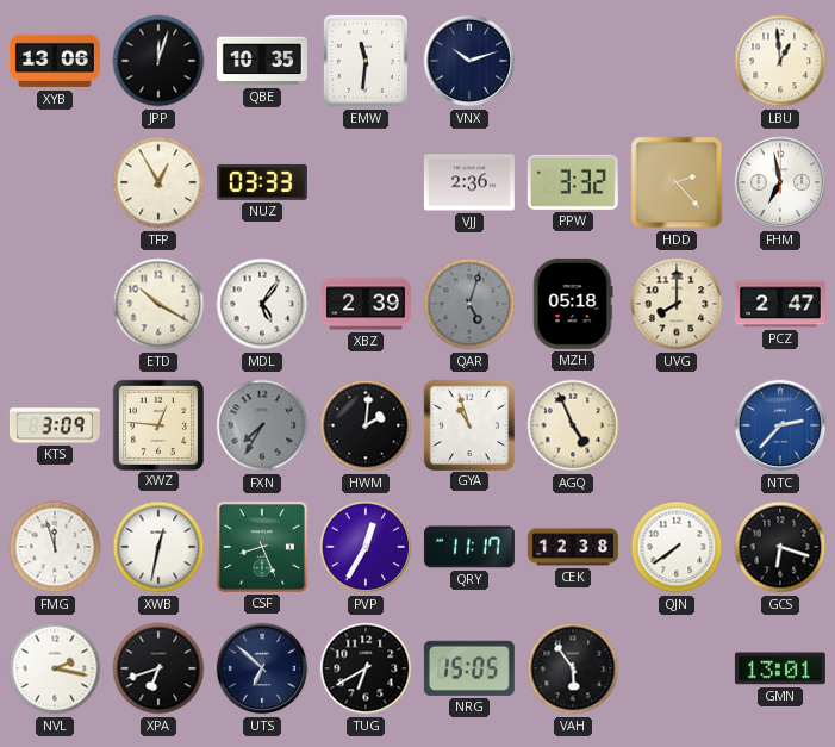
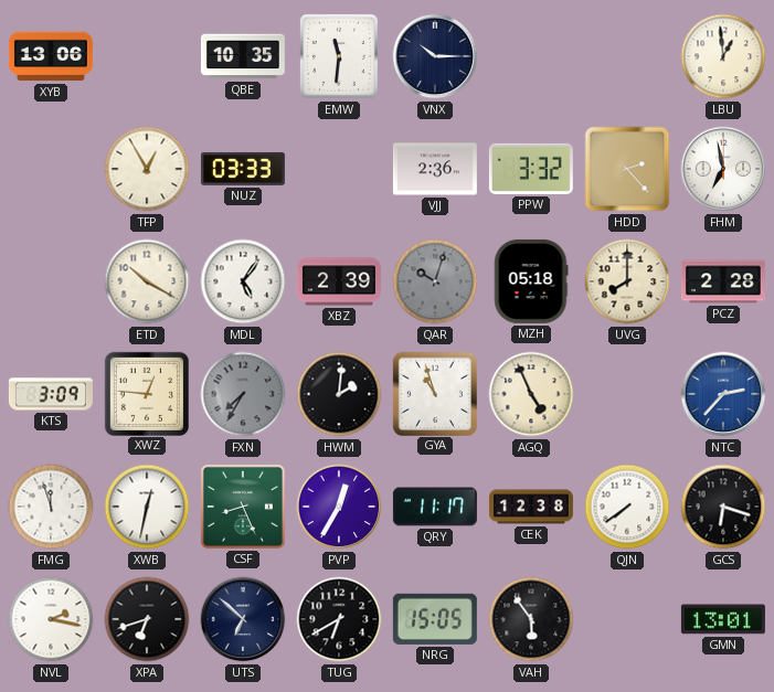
JPP: 12:03 -> none (158, 61)
VNX: 10:12 -> 10:15 (435, 56)
QAR: 5:03 -> 10:03 (435, 281)
PCZ: 2:47 -> 2:28 (723, 281)
